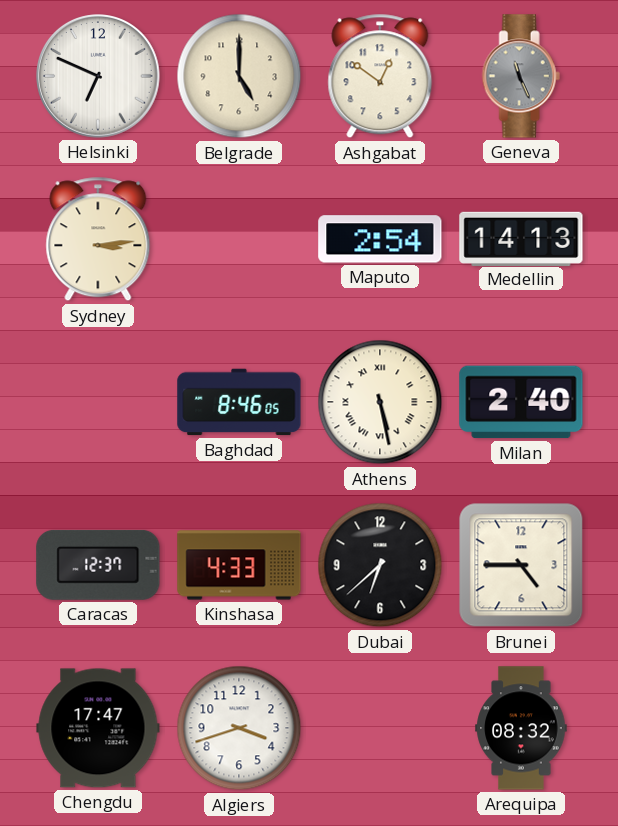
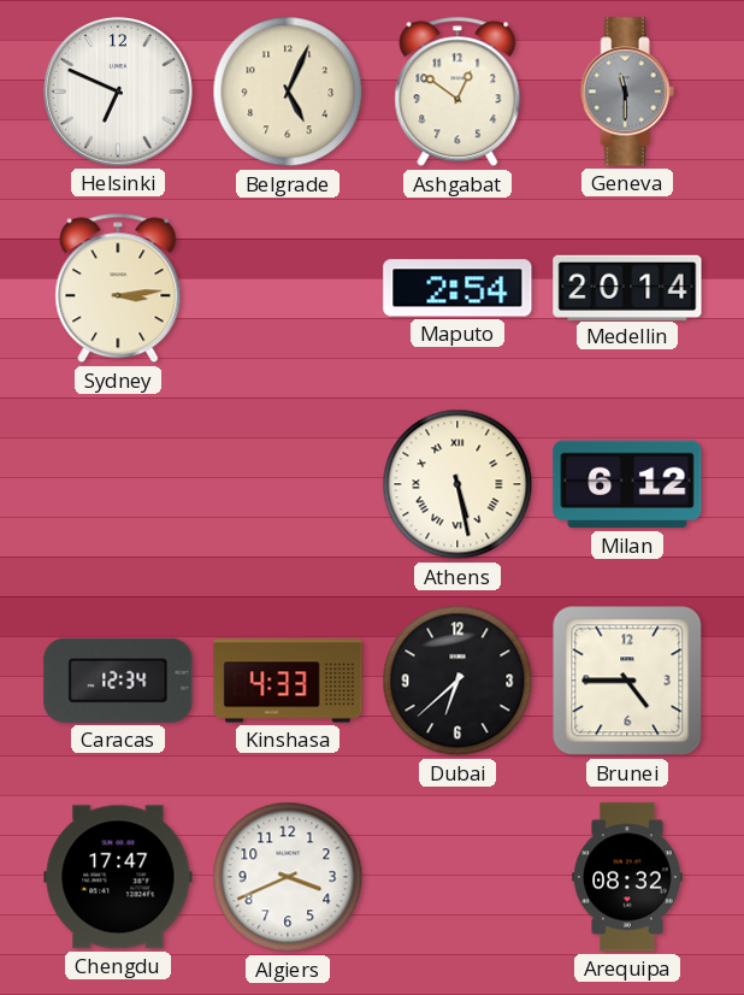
Belgrade: 5:00 -> 5:04 (288, 92)
Geneva: 11:26 -> 11:30 (627, 92)
Medellin: 14:13 -> 20:14 (627, 287)
Baghdad: 8:46 -> none (239, 402)
Milan: 2:40 -> 6:12 (627, 484)
Caracas: 12:37 -> 12:34 (118, 681)
Algiers: 3:42 -> 3:41 (288, 877)
